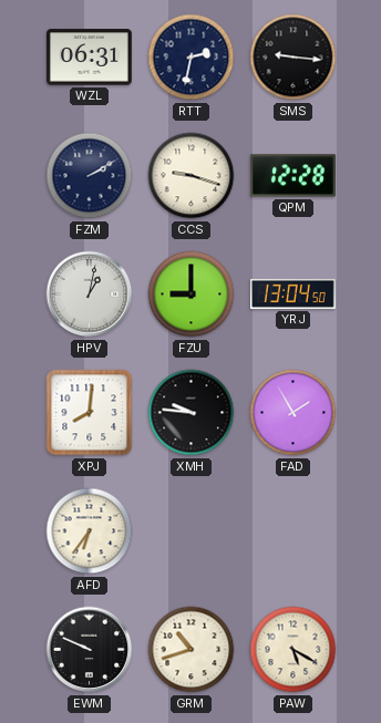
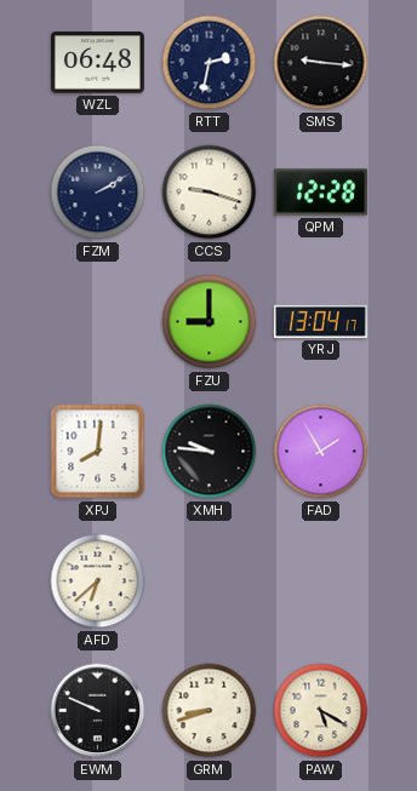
WZL: 06:31 -> 06:48 (97, 63)
HPV: 1:02 -> none (90, 295)
YRJ: 13:04:50 -> 13:04:17 (320, 321)
AFD: 6:36 -> 6:38 (98, 581)
GRM: 10:42 -> 8:42 (210, 711)
